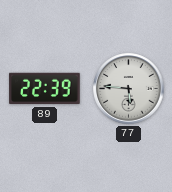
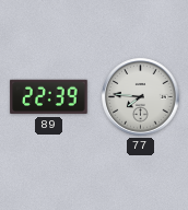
77: 5:46 -> 7:46 (141, 97)
